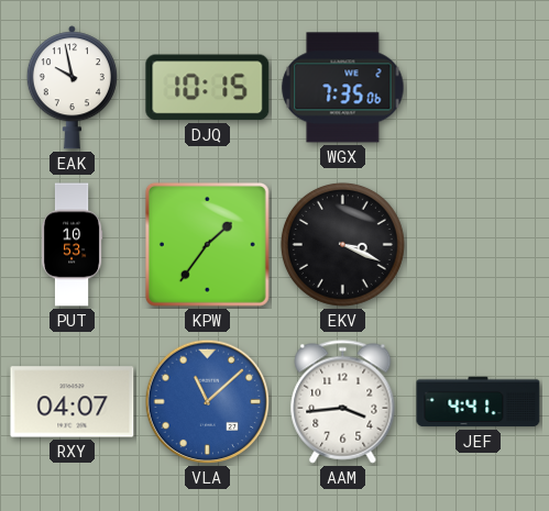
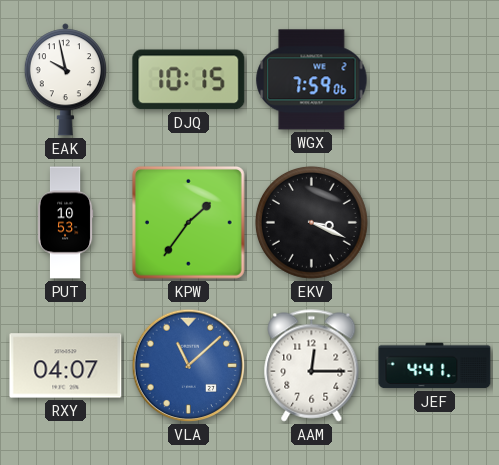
WGX: 7:35 -> 7:59 (312, 80)
AAM: 3:44 -> 12:15 (312, 366)
